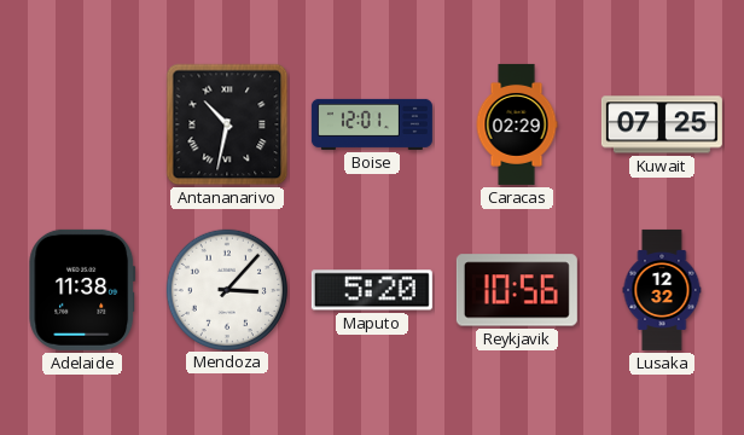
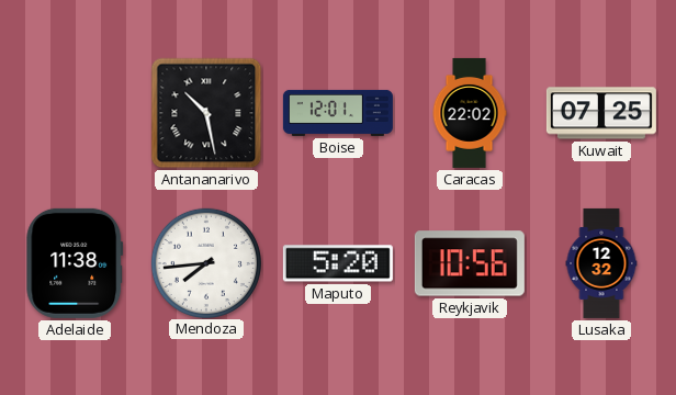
Antananarivo: 10:32 -> 10:28 (206, 113)
Caracas: 02:29 -> 22:02 (470, 113)
Mendoza: 3:07 -> 7:44 (205, 262)
